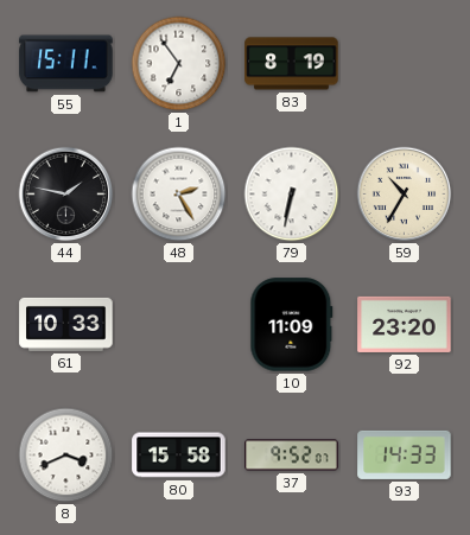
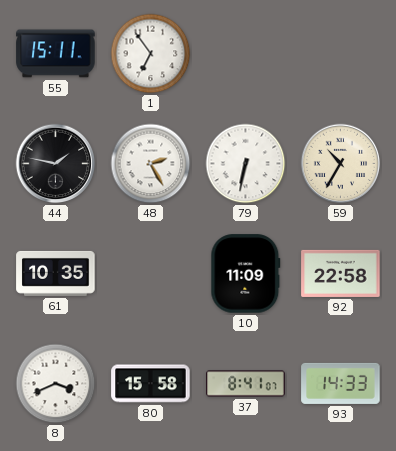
83: 8:19 -> none (292, 64)
61: 10:33 -> 10:35 (56, 273)
92: 23:20 -> 22:58 (341, 273)
37: 9:52 -> 8:41 (246, 384)
